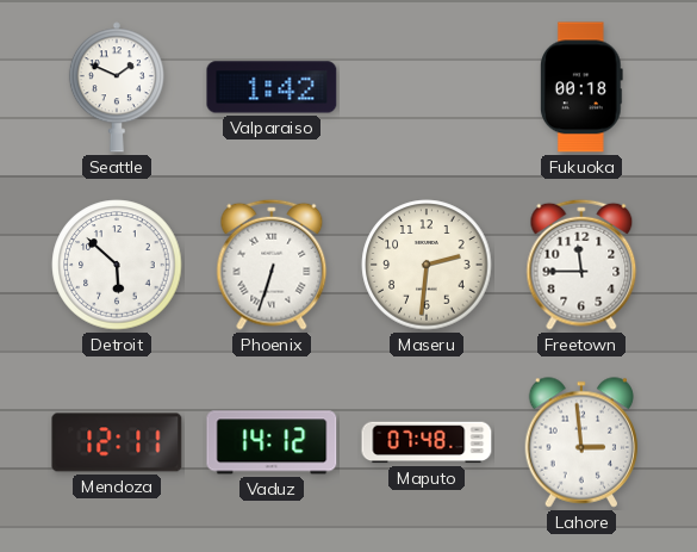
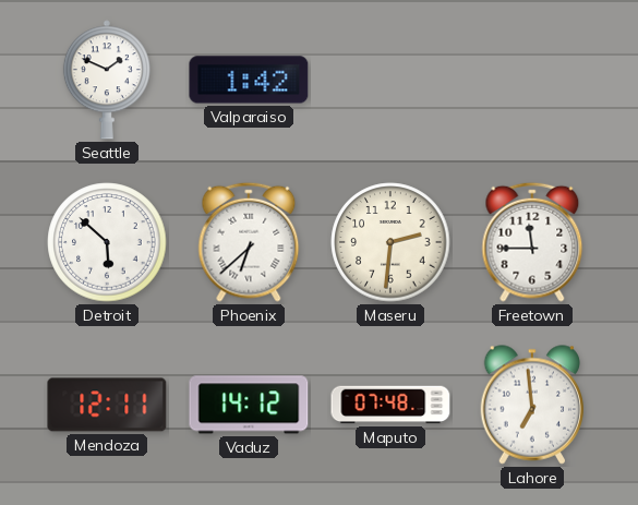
Fukuoka: 00:18 -> none (581, 87)
Phoenix: 6:33 -> 6:38 (249, 242)
Lahore: 2:59 -> 6:59 (532, 405)
